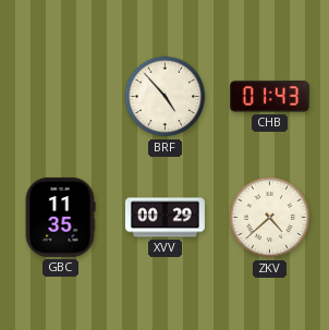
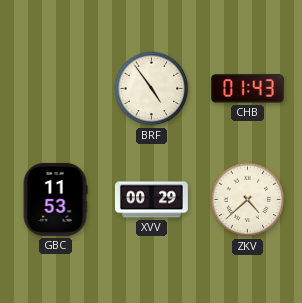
BRF: 4:53 -> 4:54 (152, 89)
GBC: 11:35 -> 11:53 (55, 199)
